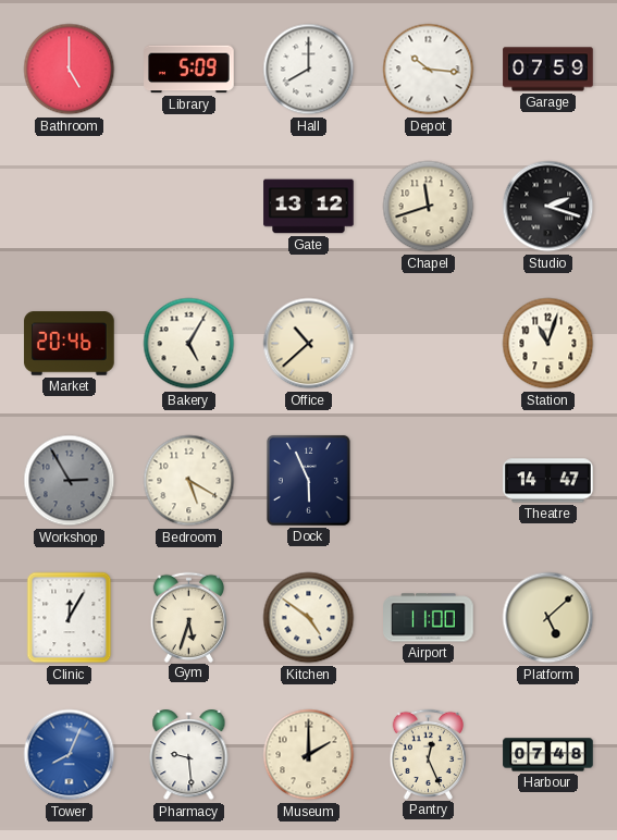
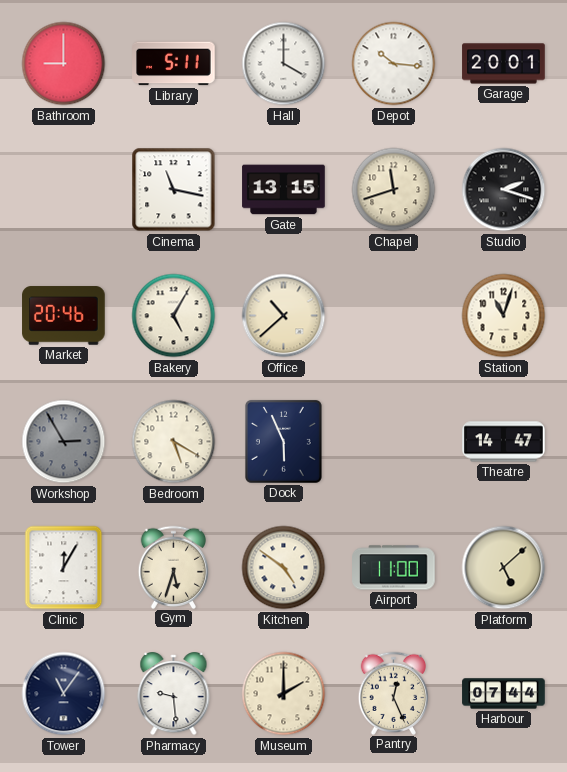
Bathroom: 5:00 -> 9:00 (64, 64)
Library: 5:09 -> 5:11 (174, 64)
Hall: 8:00 -> 4:00 (284, 64)
Garage: 07:59 -> 20:01 (504, 64)
Cinema: none -> 11:17 (174, 190)
Gate: 13:12 -> 13:15 (284, 190)
Tower: 8:04 -> 11:06 (64, 694)
Tower dial: blue -> navy (64, 694)
Harbour: 07:48 -> 07:44 (504, 694)
